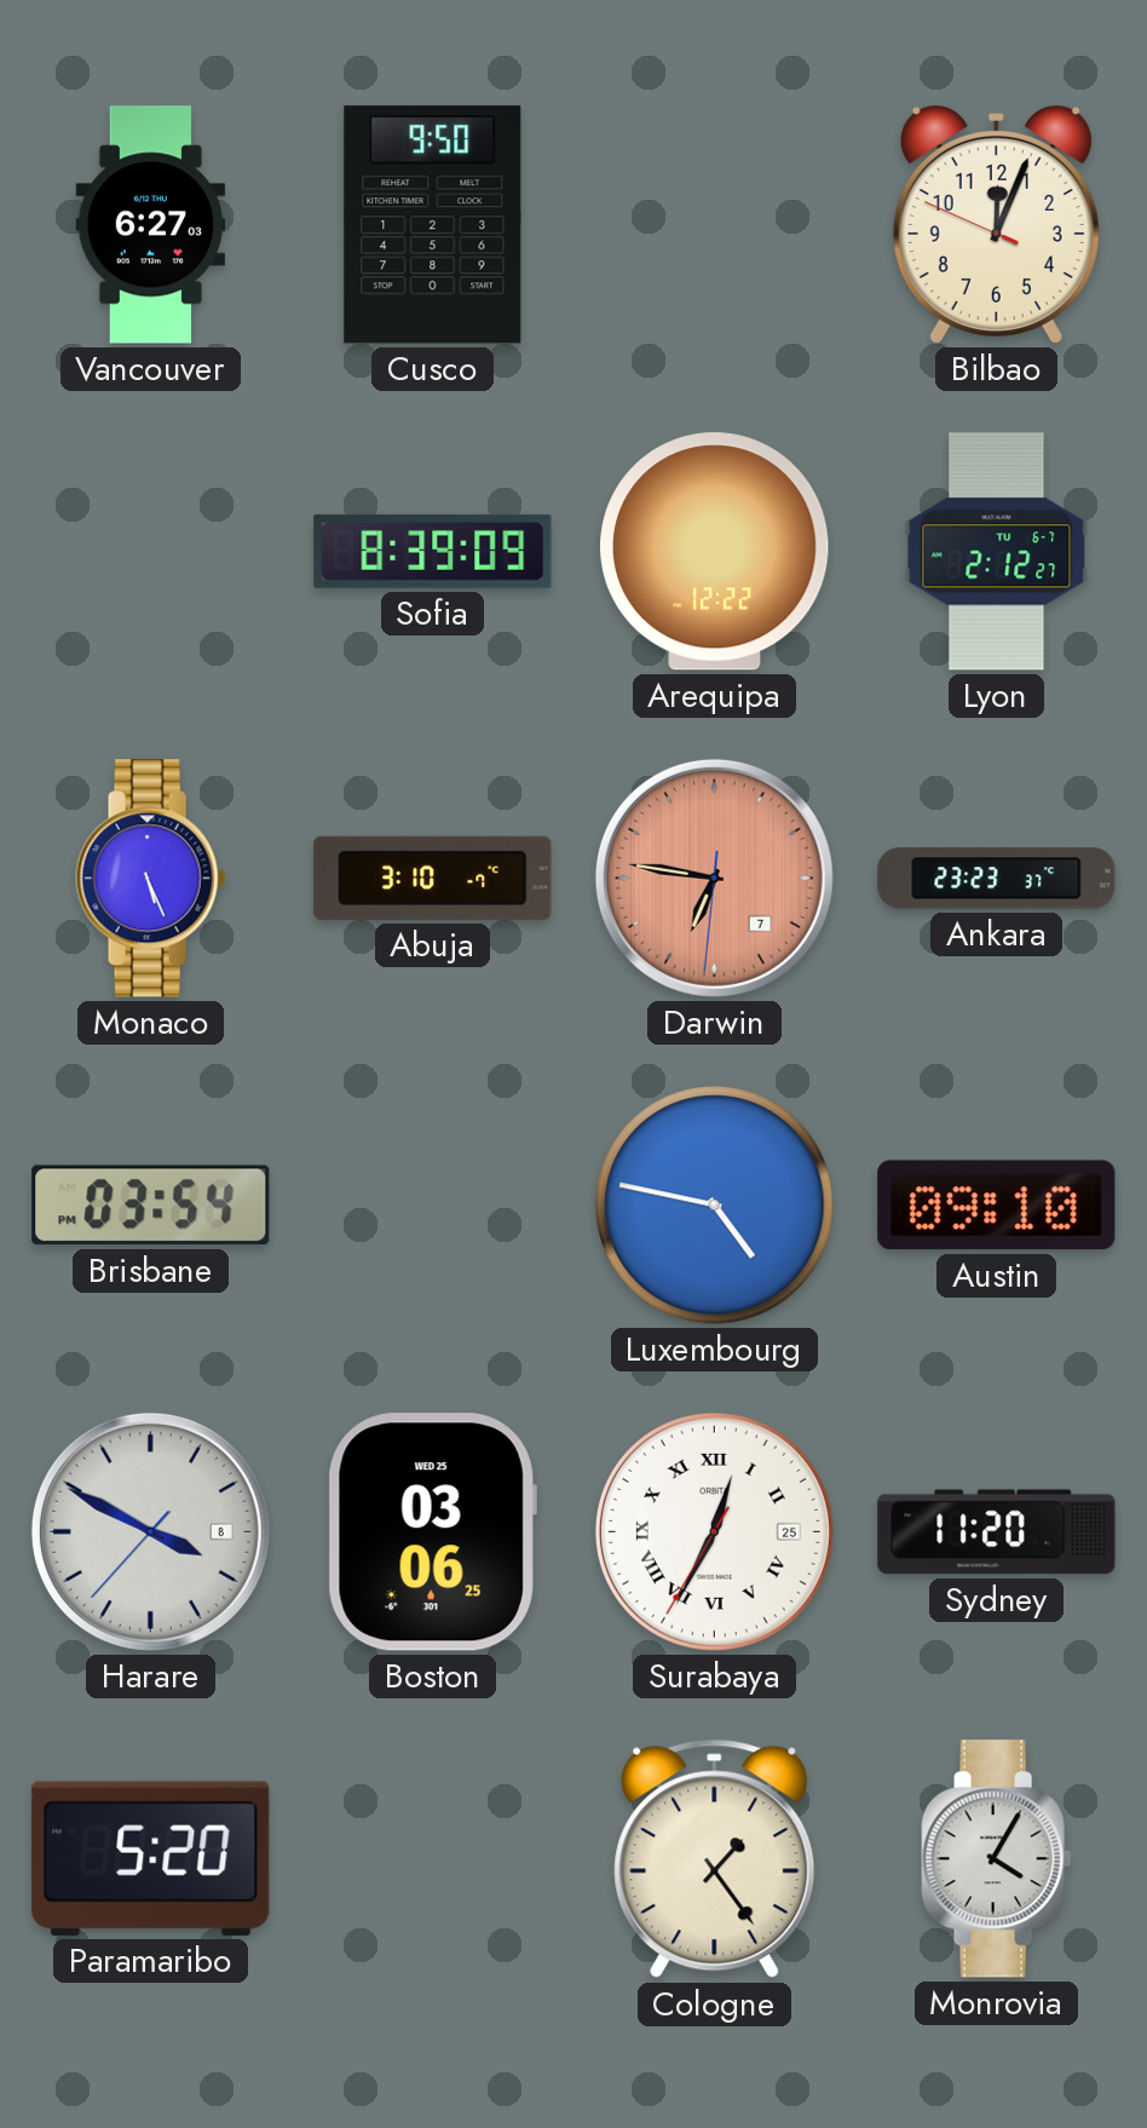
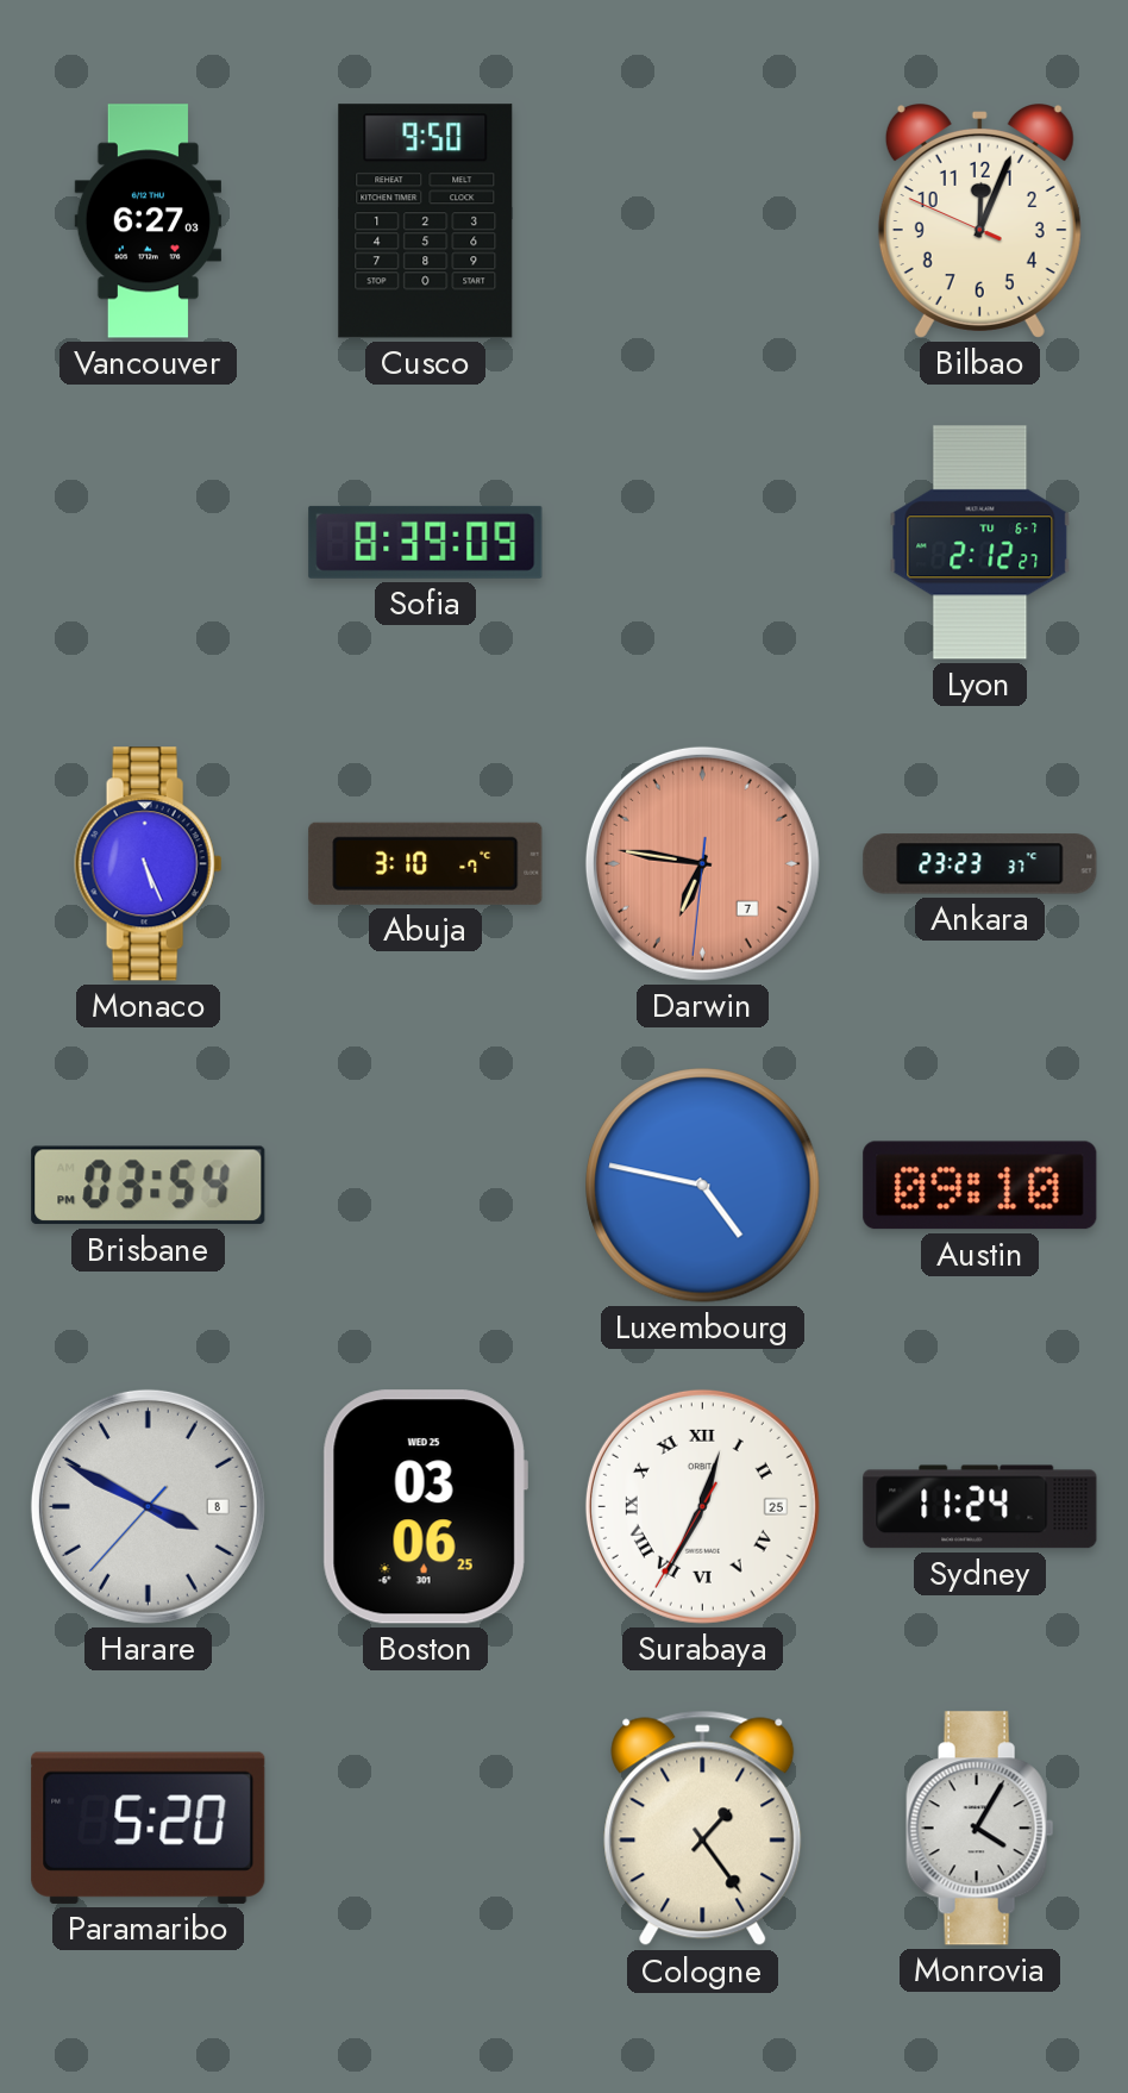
Arequipa: 12:22 -> none (715, 552)
Sydney: 11:20 -> 11:24 (980, 1507)
